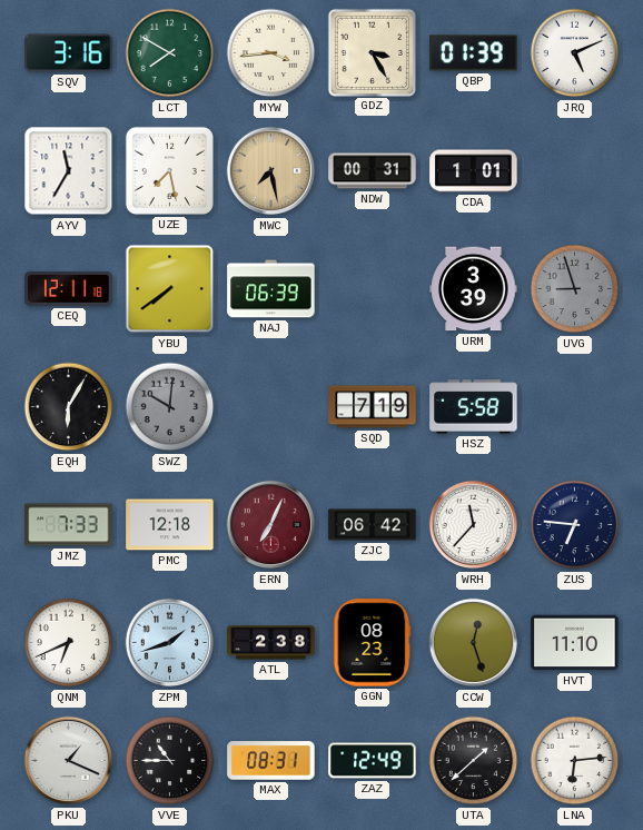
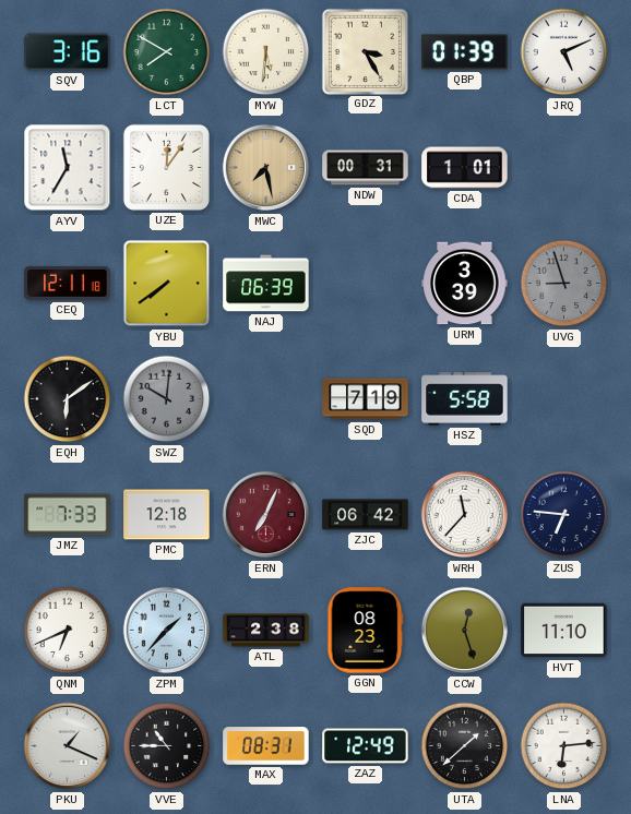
MYW: 3:44 -> 5:31 (266, 52)
UZE: 7:28 -> 12:06 (166, 167)
EQH: 6:05 -> 6:09 (68, 399)
ZPM: 1:42 -> 1:37 (167, 631)
